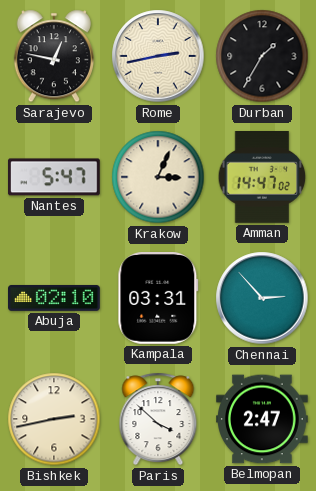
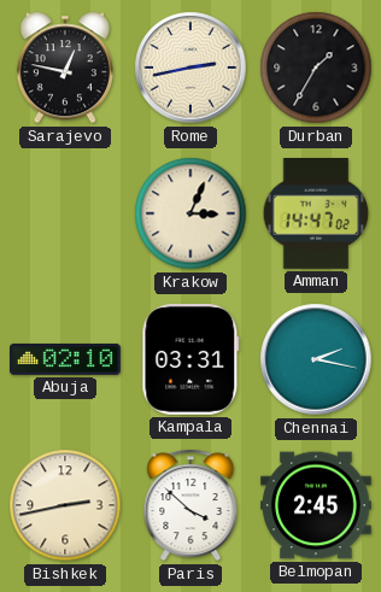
Nantes: 5:47 -> none (55, 177)
Chennai: 2:53 -> 2:17 (316, 359)
Belmopan: 2:47 -> 2:45 (317, 505)
